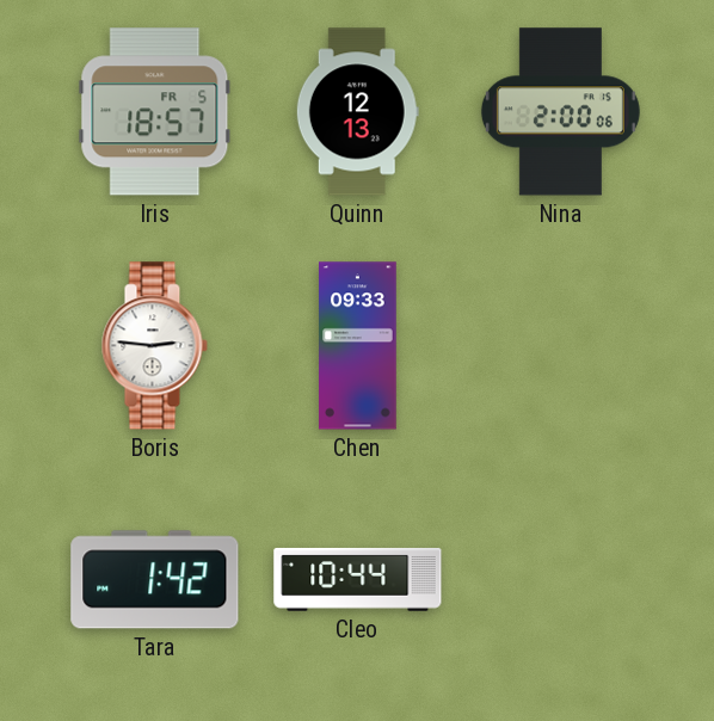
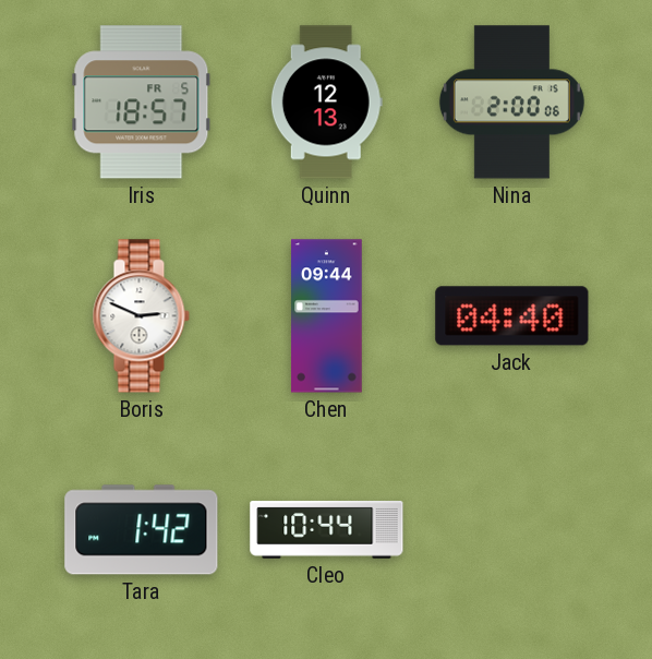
Boris: 2:46 -> 2:49 (141, 316)
Chen: 09:33 -> 09:44 (327, 316)
Jack: none -> 04:40 (512, 316)
